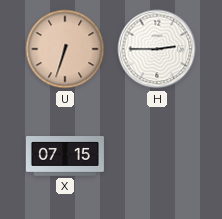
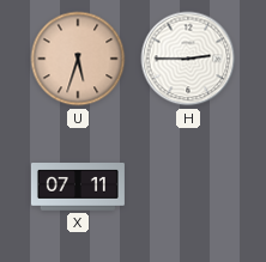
U: 6:33 -> 5:33 (78, 59)
X: 07:15 -> 07:11 (78, 188)
